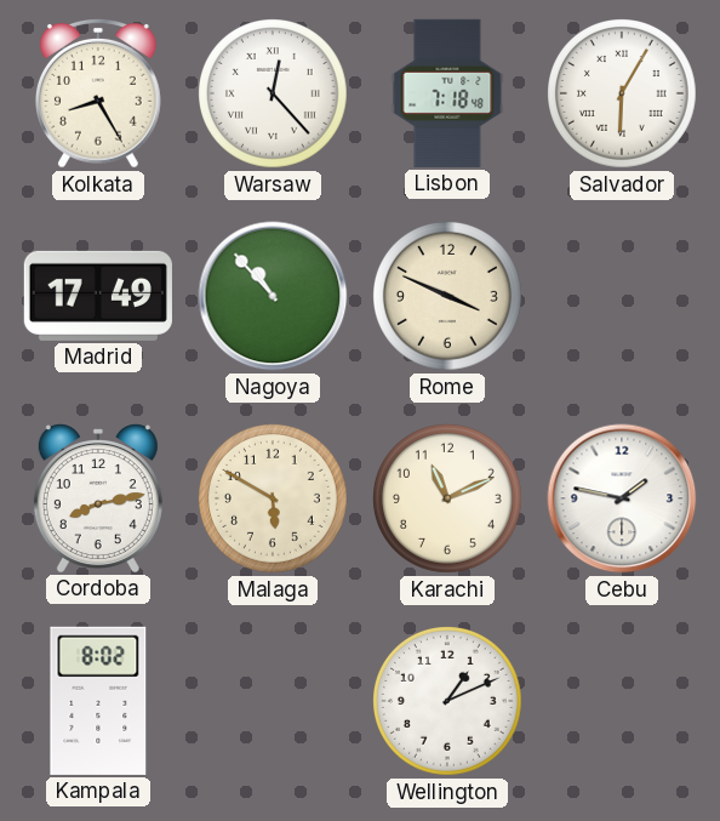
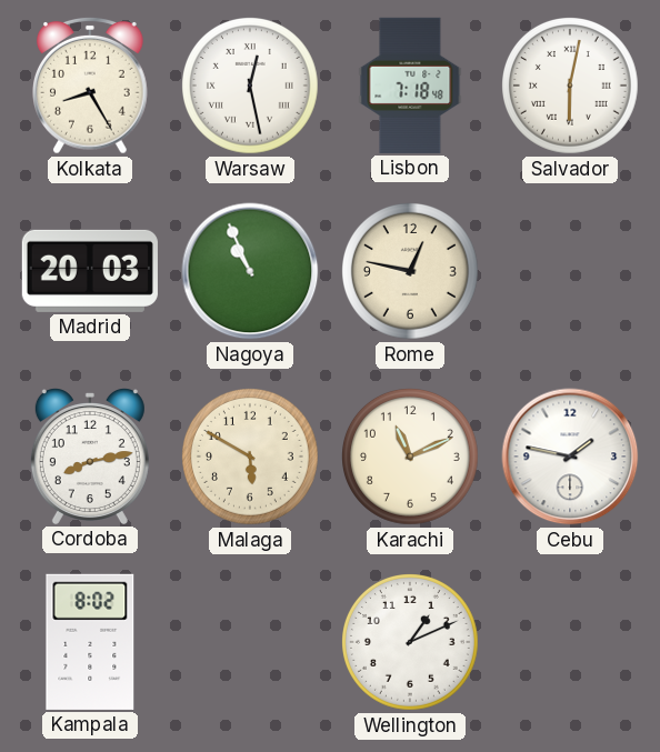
Warsaw: 12:23 -> 12:28 (251, 87)
Salvador: 6:05 -> 6:02 (571, 87)
Madrid: 17:49 -> 20:03 (90, 271)
Nagoya: 10:53 -> 10:56 (250, 271)
Rome: 3:49 -> 12:47 (411, 272)
